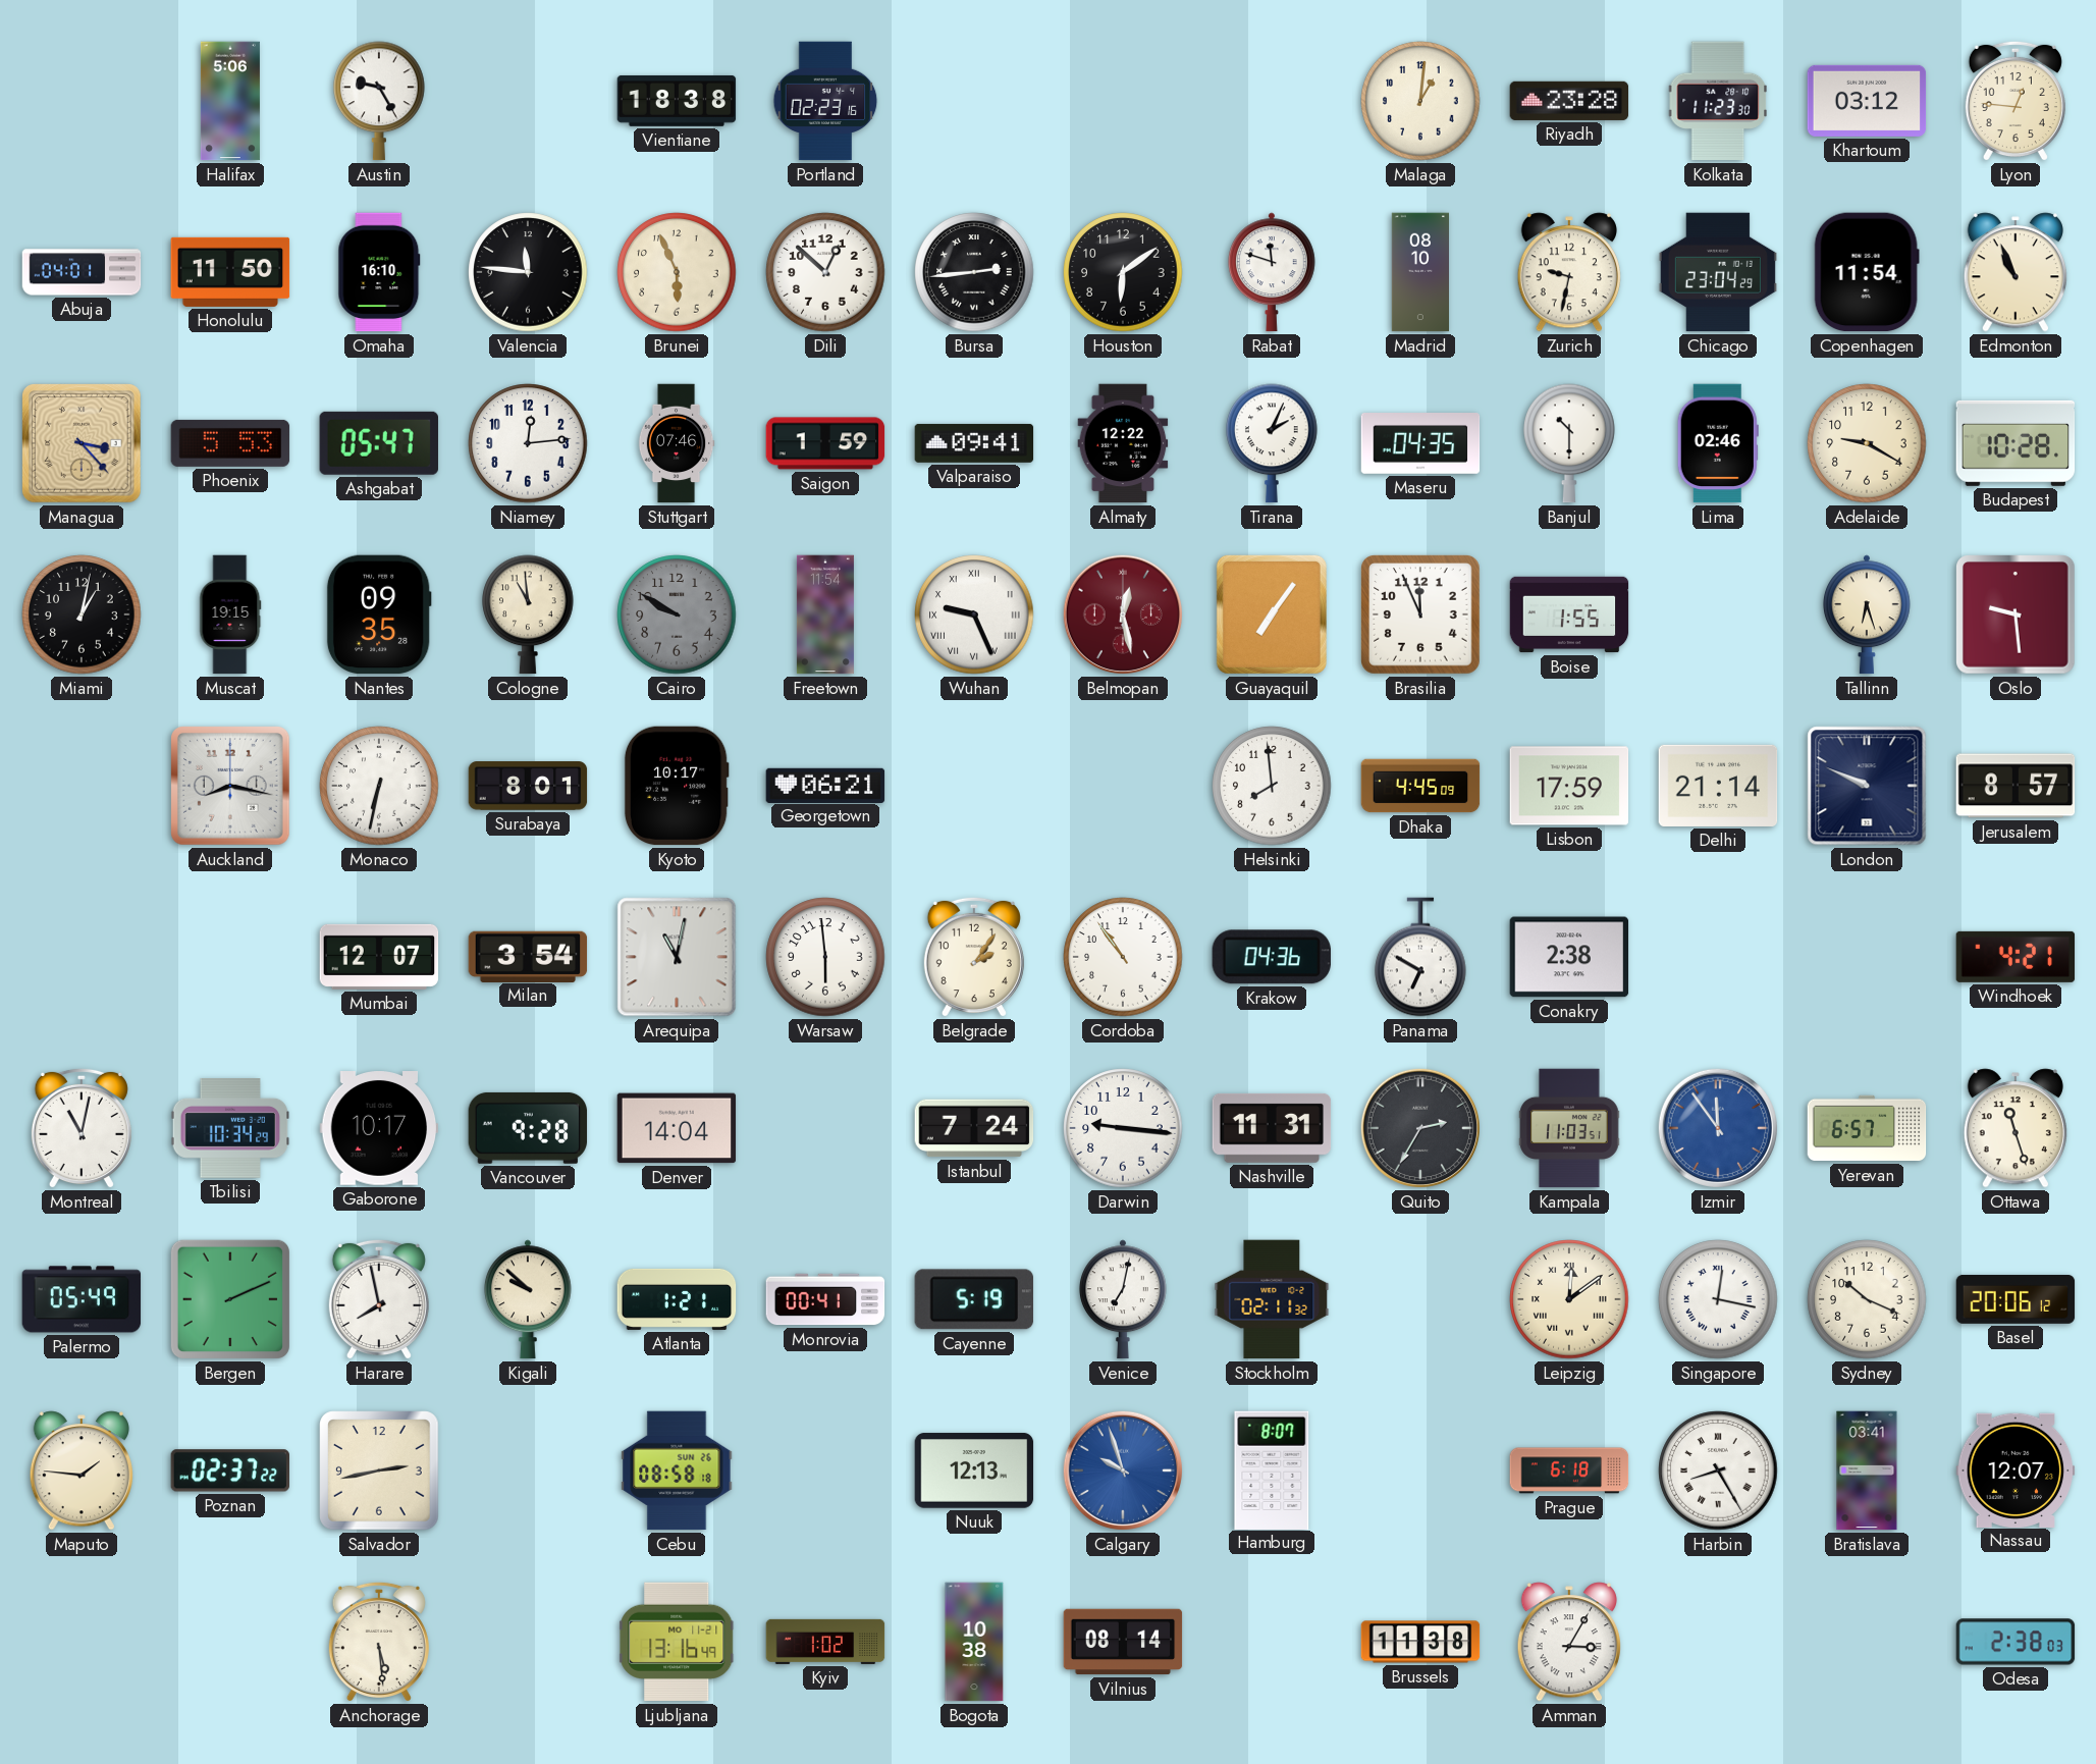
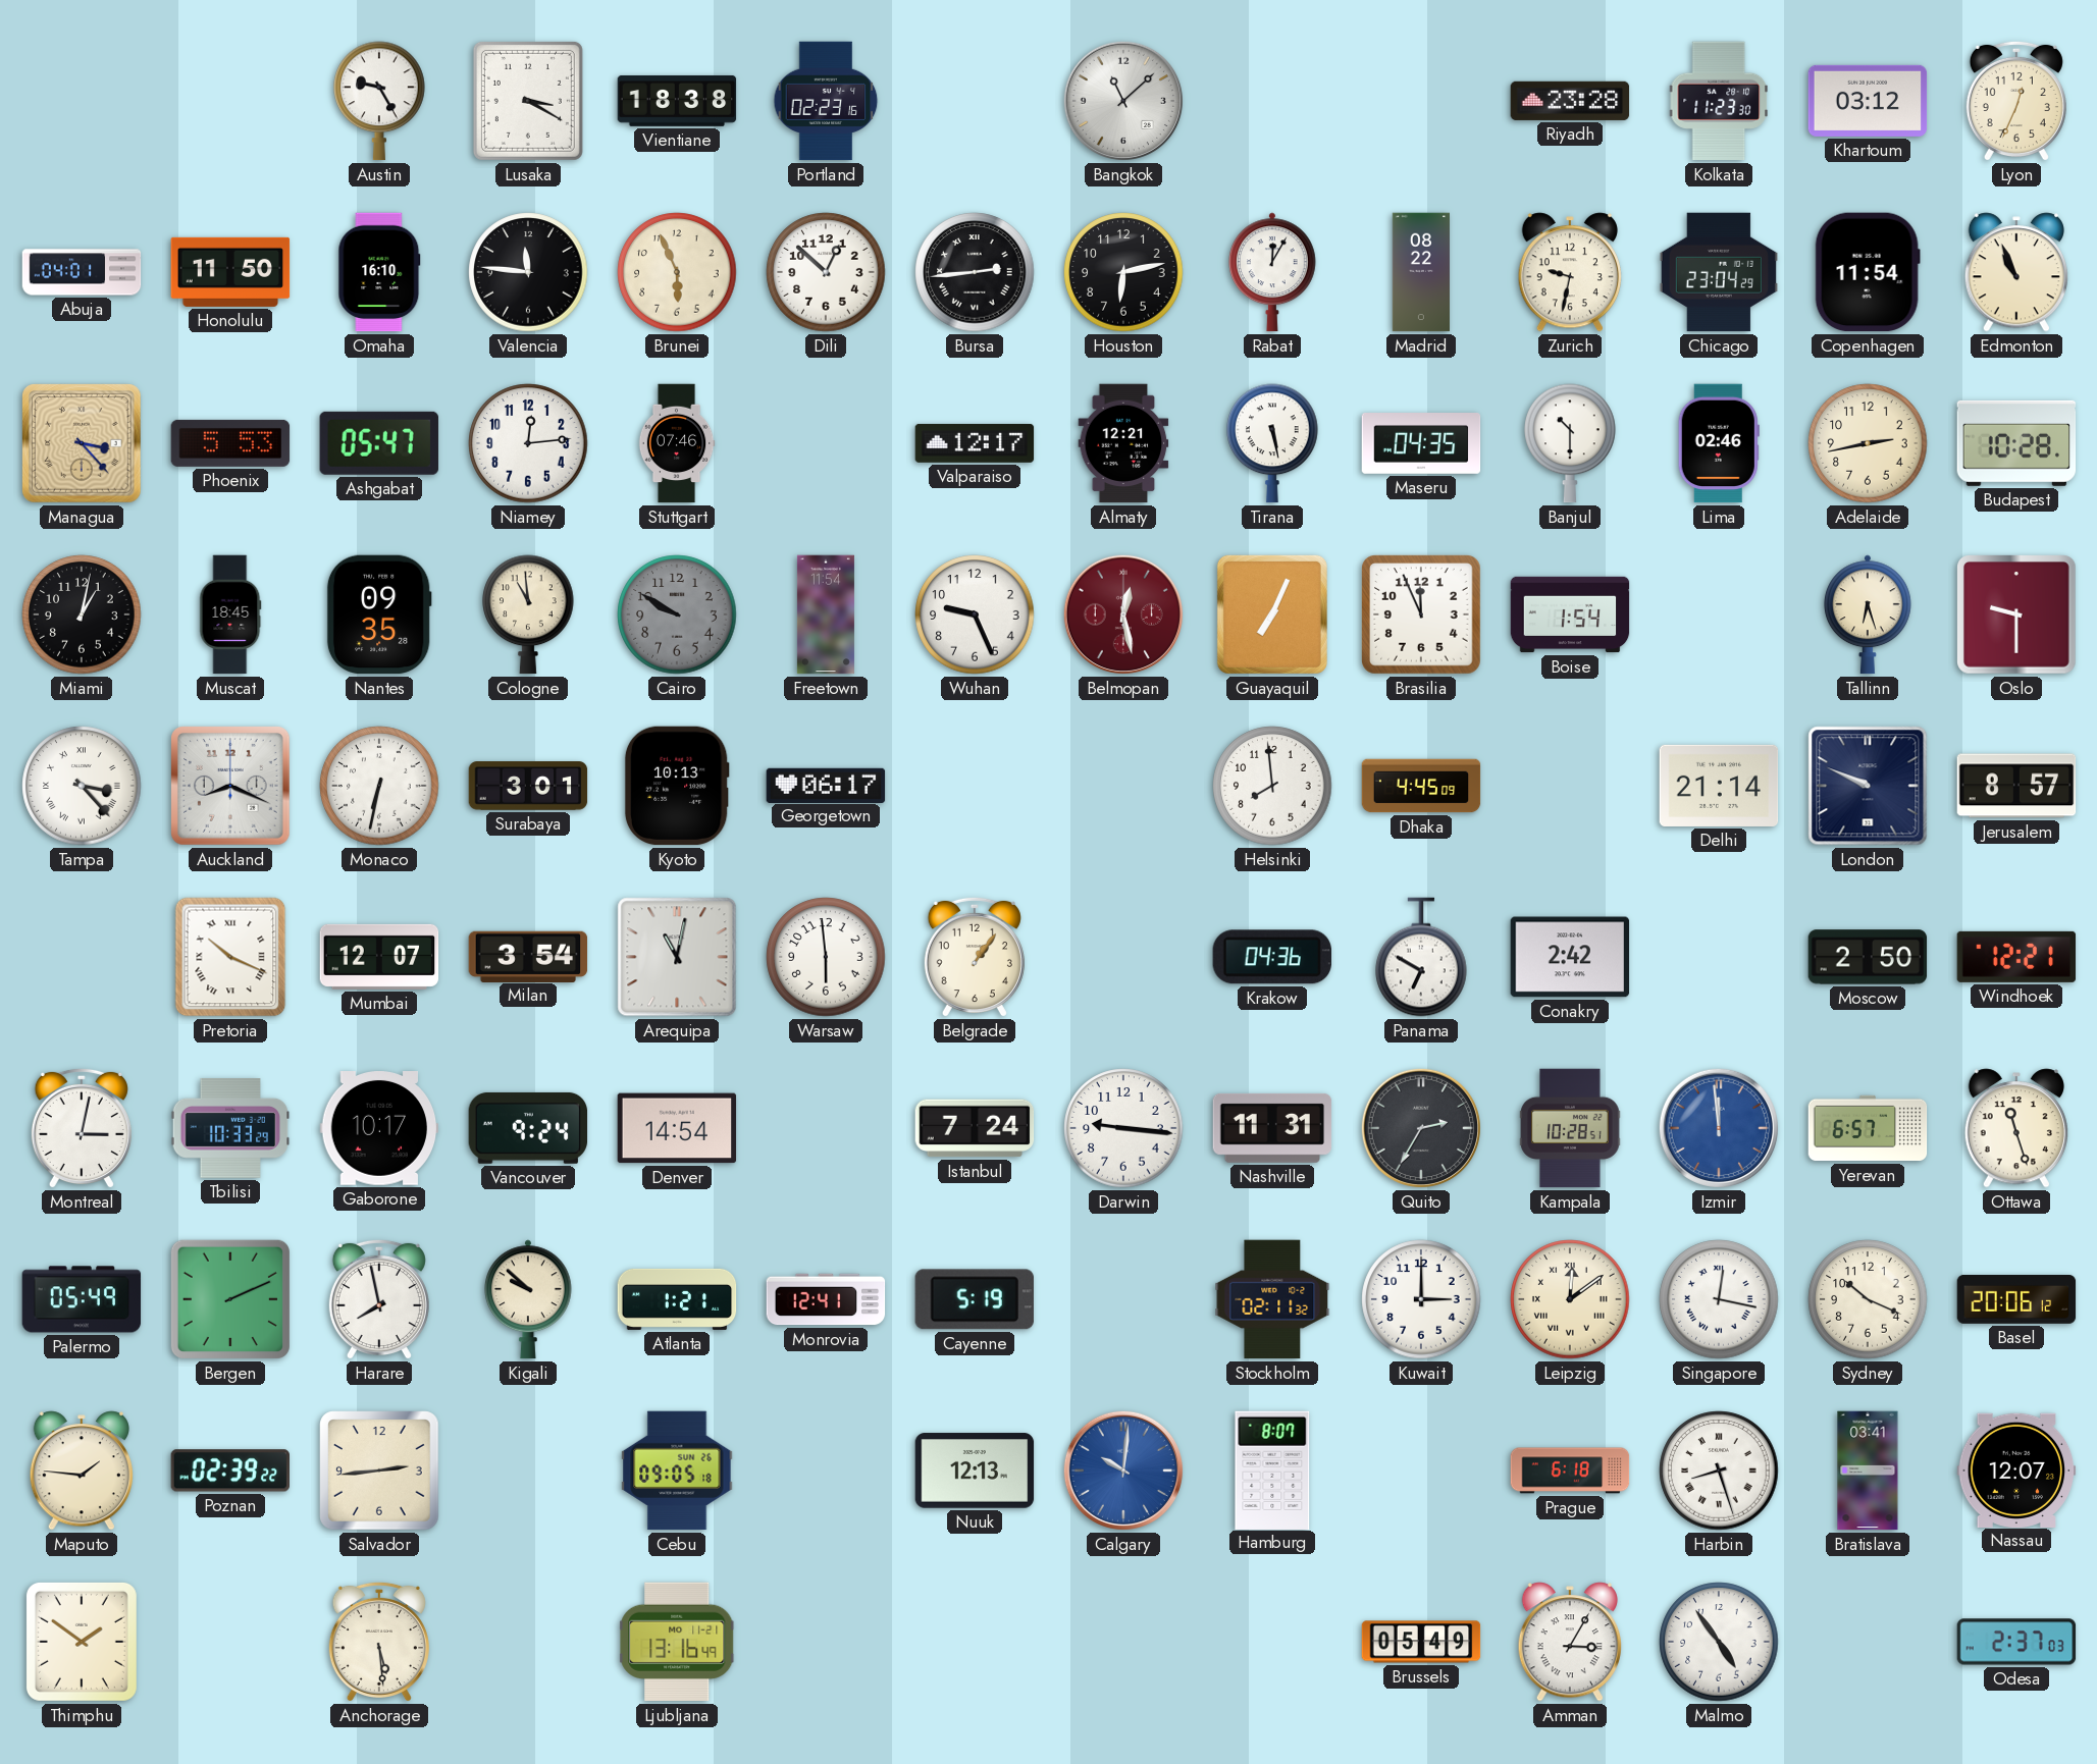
Halifax: 5:06 -> none (230, 101)
Lusaka: none -> 3:20 (528, 101)
Bangkok: none -> 11:08 (1123, 101)
Malaga: 1:01 -> none (1420, 101)
Lyon: 12:46 -> 12:34 (2016, 101)
Houston: 6:09 -> 6:13 (1123, 272)
Rabat: 11:48 -> 12:05 (1272, 272)
Madrid: 08:10 -> 08:22 (1421, 272)
Saigon: 1:59 -> none (825, 443)
Valparaiso: 09:41 -> 12:17 (975, 443)
Almaty: 12:22 -> 12:21 (1123, 443)
Tirana: 2:04 -> 5:28 (1272, 443)
Adelaide: 9:20 -> 2:43 (1868, 443)
Muscat: 19:15 -> 18:45 (230, 614)
Wuhan numerals: Roman -> Arabic (975, 614)
Guayaquil: 7:06 -> 7:04 (1272, 614)
Boise: 1:55 -> 1:54 (1570, 614)
Oslo: 9:29 -> 9:30 (2017, 616)
Tampa: none -> 3:23 (82, 786)
Auckland: 8:17 -> 8:19 (231, 787)
Surabaya: 8:01 -> 3:01 (528, 786)
Kyoto: 10:17 -> 10:13 (677, 786)
Georgetown: 06:21 -> 06:17 (826, 785)
Lisbon: 17:59 -> none (1569, 786)
Pretoria: none -> 10:19 (230, 957)
Belgrade: 2:06 -> 1:06 (975, 957)
Cordoba: 10:54 -> none (1123, 957)
Conakry: 2:38 -> 2:42 (1570, 957)
Moscow: none -> 2:50 (1868, 957)
Windhoek: 4:21 -> 12:21 (2016, 957)
Montreal: 11:02 -> 3:02 (82, 1128)
Tbilisi: 10:34 -> 10:33 (230, 1129)
Vancouver: 9:28 -> 9:24 (528, 1128)
Denver: 14:04 -> 14:54 (677, 1128)
Kampala: 11:03 -> 10:28 (1570, 1128)
Izmir: 11:54 -> 11:59 (1719, 1128)
Monrovia: 00:41 -> 12:41 (826, 1299)
Venice: 7:02 -> none (1123, 1299)
Kuwait: none -> 3:00 (1421, 1299)
Poznan: 02:37 -> 02:39 (229, 1471)
Salvador: 2:43 -> 2:44 (379, 1471)
Cebu: 08:58 -> 09:05 (677, 1471)
Calgary: 9:57 -> 10:01 (1123, 1471)
Harbin: 8:25 -> 8:27 (1719, 1471)
Thimphu: none -> 1:51 (82, 1642)
Kyiv: 1:02 -> none (825, 1642)
Bogota: 10:38 -> none (974, 1642)
Vilnius: 08:14 -> none (1123, 1642)
Brussels: 11:38 -> 05:49 (1421, 1642)
Malmo: none -> 4:54 (1719, 1642)
Odesa: 2:38 -> 2:37 (2016, 1642)
